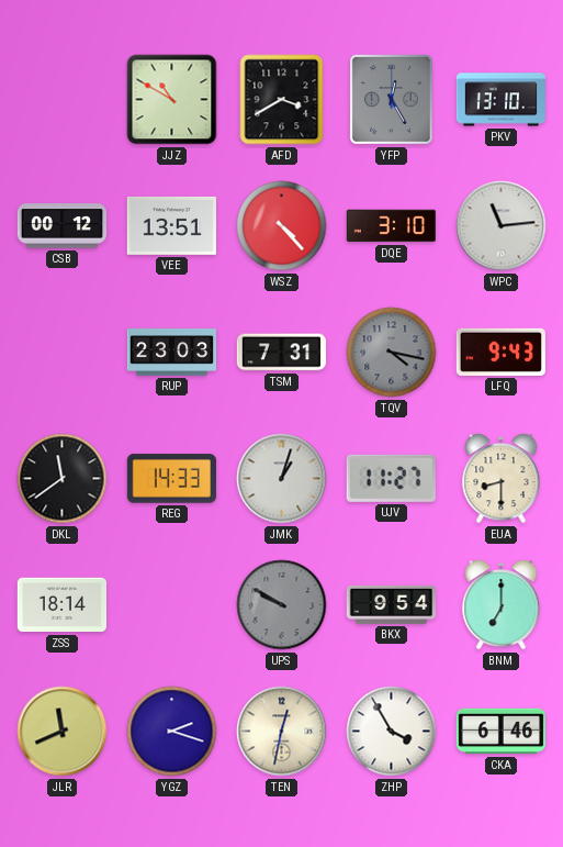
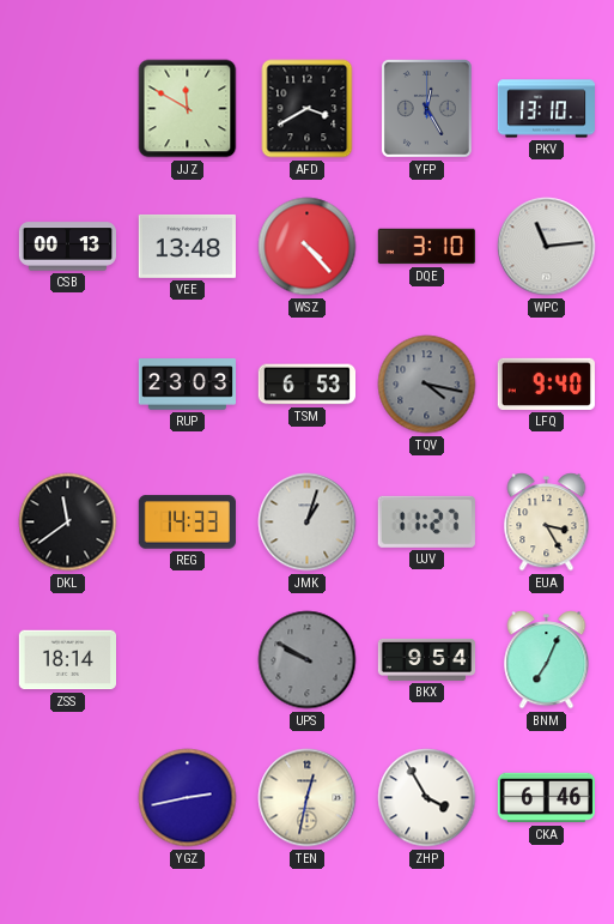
JJZ: 10:50 -> 11:50 (188, 109)
CSB: 00:12 -> 00:13 (67, 247)
VEE: 13:51 -> 13:48 (187, 246)
TSM: 7:31 -> 6:53 (306, 385)
LFQ: 9:43 -> 9:40 (546, 384)
EUA: 8:30 -> 3:25 (547, 523)
BNM: 7:00 -> 7:04 (547, 660)
JLR: 11:41 -> none (63, 732)
YGZ: 2:18 -> 2:43 (188, 798)
